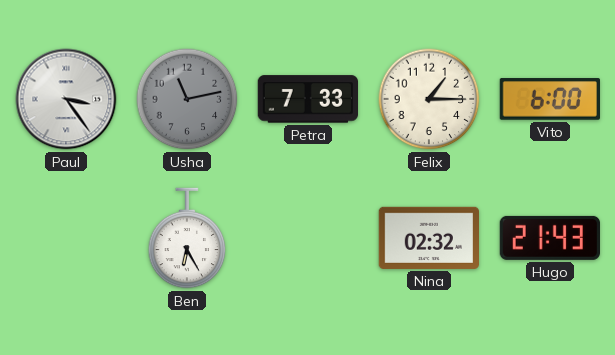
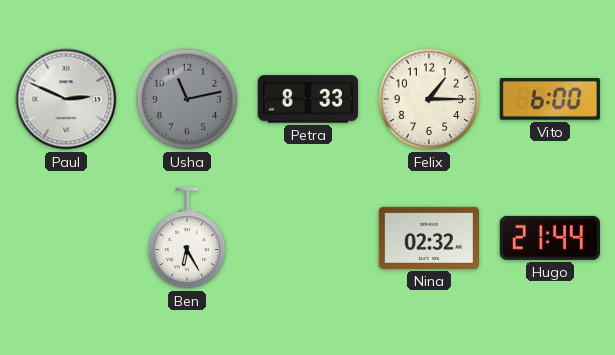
Paul: 3:24 -> 2:49 (66, 99)
Petra: 7:33 -> 8:33 (307, 99)
Hugo: 21:43 -> 21:44 (549, 238)
